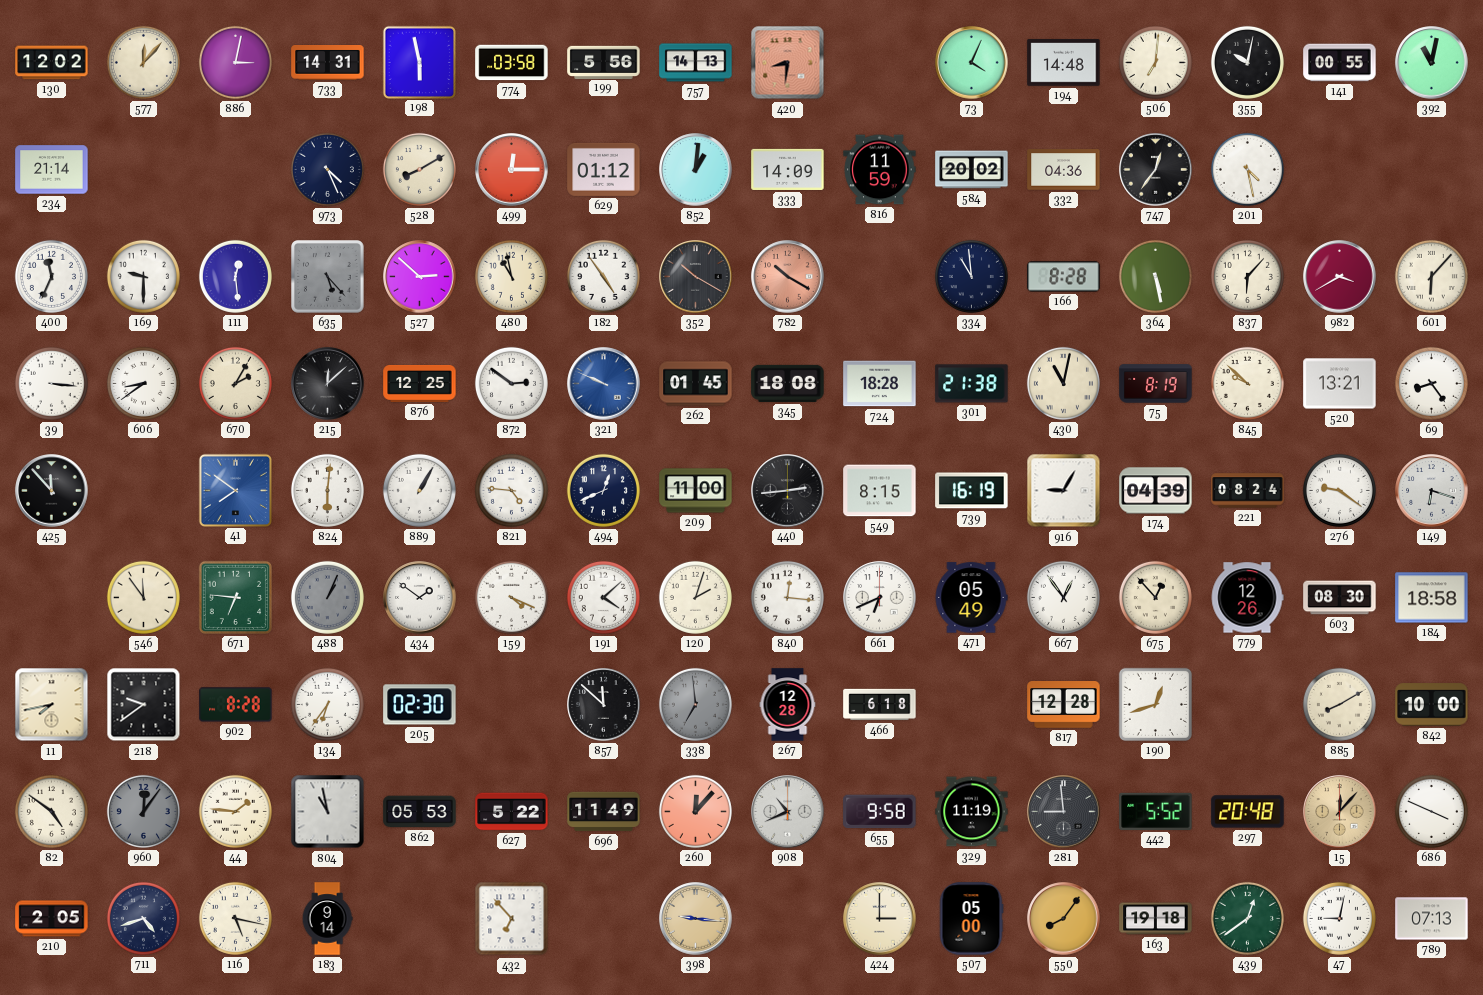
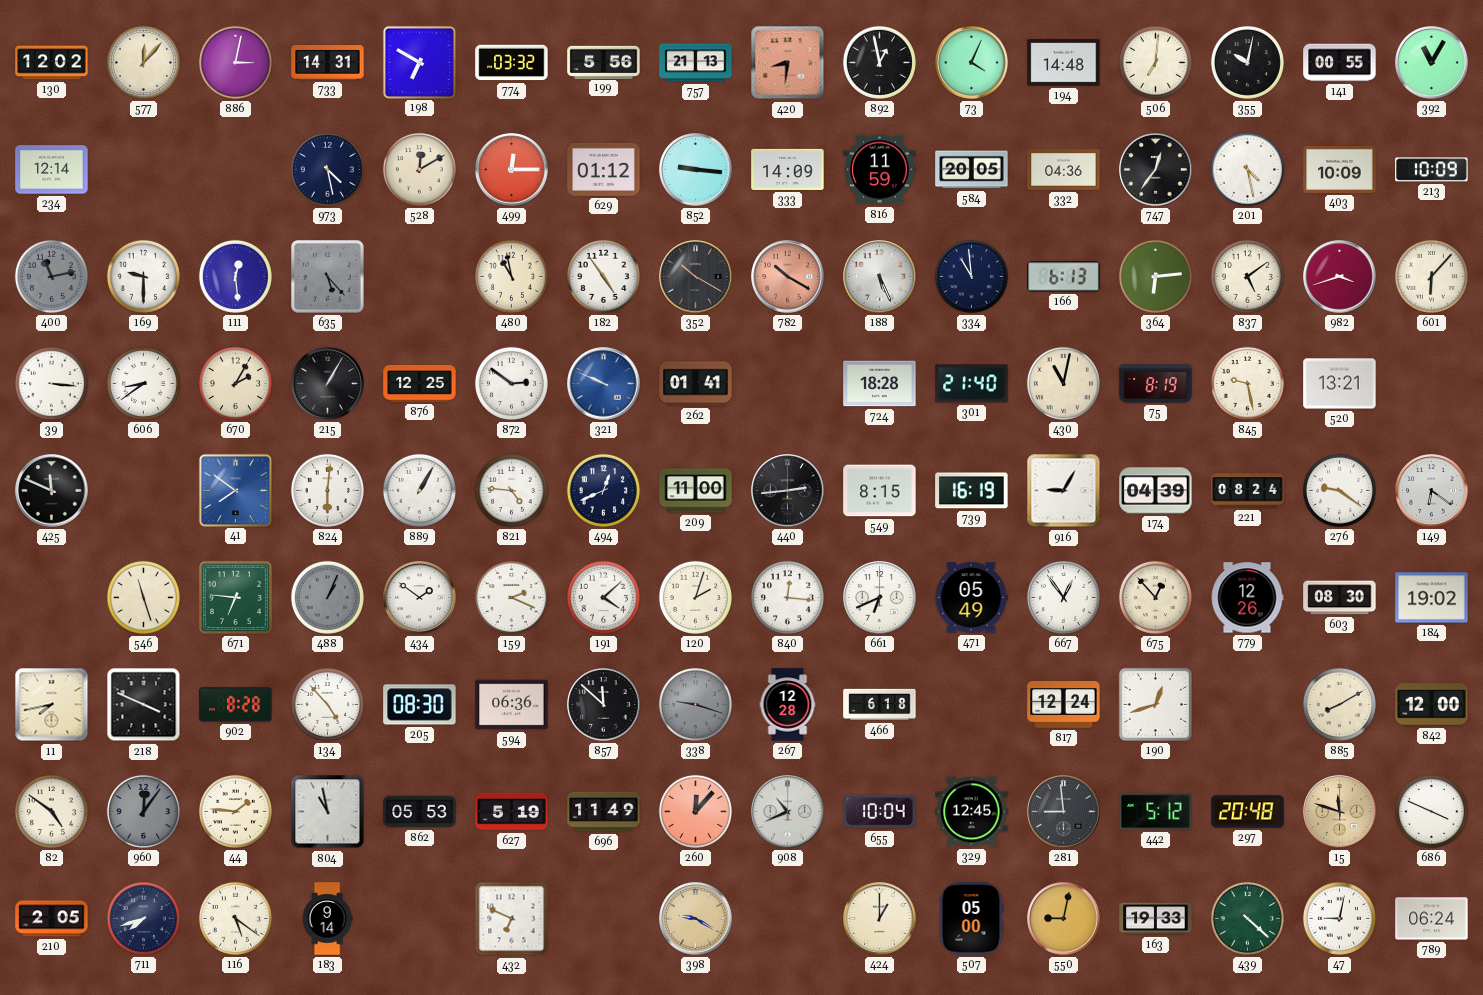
198: 5:58 -> 6:50 (419, 62)
774: 03:58 -> 03:32 (512, 63)
757: 14:13 -> 21:13 (696, 63)
892: none -> 12:58 (879, 62)
392: 11:02 -> 11:05 (1432, 63)
234: 21:14 -> 12:14 (52, 170)
973: 4:26 -> 4:28 (327, 169)
528: 8:10 -> 12:10 (419, 169)
852: 1:01 -> 9:16 (696, 170)
584: 20:02 -> 20:05 (972, 170)
403: none -> 10:09 (1340, 169)
213: none -> 10:09 (1432, 170)
400: 11:34 -> 11:13 (51, 276)
400 dial: white -> grey (51, 276)
527: 2:52 -> none (420, 277)
188: none -> 5:26 (880, 277)
166: 8:28 -> 6:13 (1064, 277)
364: 5:28 -> 6:14 (1155, 276)
837: 6:07 -> 5:09 (1247, 276)
982: 3:40 -> 3:42 (1340, 277)
215: 12:08 -> 1:05 (328, 384)
262: 01:45 -> 01:41 (696, 384)
345: 18:08 -> none (788, 383)
301: 21:38 -> 21:40 (972, 384)
845: 9:52 -> 9:28 (1247, 383)
69: 8:24 -> none (1431, 383)
425: 11:53 -> 11:49 (52, 491)
149: 6:18 -> 6:21 (1432, 491)
546: 11:54 -> 11:27 (143, 597)
159: 4:19 -> 2:19 (511, 597)
184: 18:58 -> 19:02 (1432, 598)
218: 9:39 -> 3:49 (144, 705)
134: 6:36 -> 4:53 (327, 704)
205: 02:30 -> 08:30 (420, 705)
594: none -> 06:36 (512, 705)
338: 6:59 -> 9:18 (695, 704)
817: 12:28 -> 12:24 (1064, 705)
842: 10:00 -> 12:00 (1432, 705)
627: 5:22 -> 5:19 (512, 812)
655: 9:58 -> 10:04 (880, 812)
329: 11:19 -> 12:45 (972, 812)
442: 5:52 -> 5:12 (1156, 811)
15: 12:07 -> 11:48 (1340, 812)
711: 4:42 -> 7:42 (143, 918)
116: 5:17 -> 5:21 (235, 918)
432: 6:53 -> 6:49 (512, 919)
398: 9:16 -> 9:20 (696, 919)
424: 3:00 -> 1:00 (880, 919)
550: 8:06 -> 9:02 (1064, 919)
163: 19:18 -> 19:33 (1156, 919)
439: 12:39 -> 4:22 (1247, 918)
789: 07:13 -> 06:24 (1432, 919)
